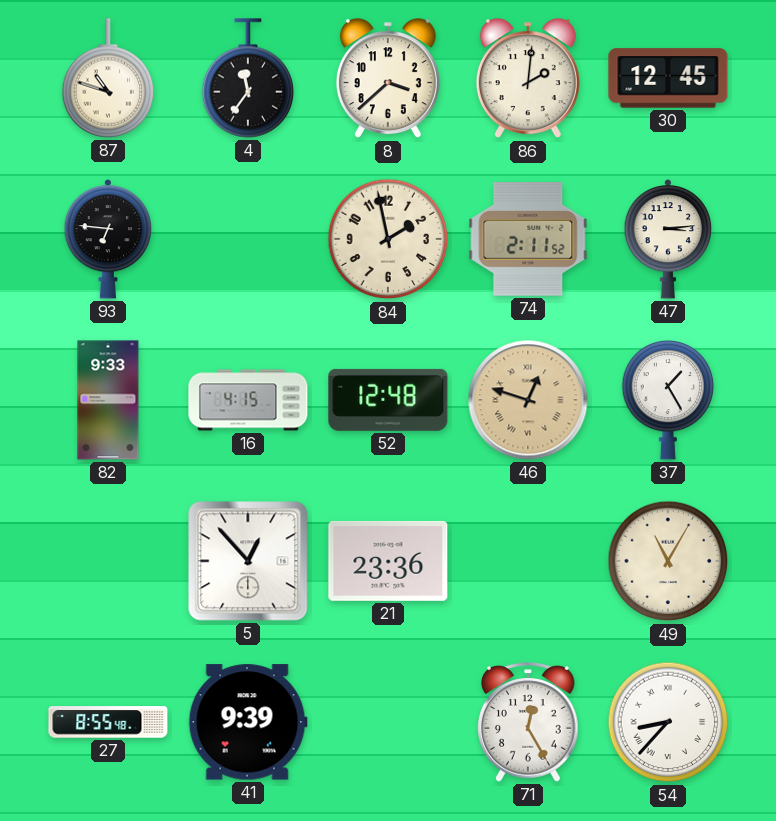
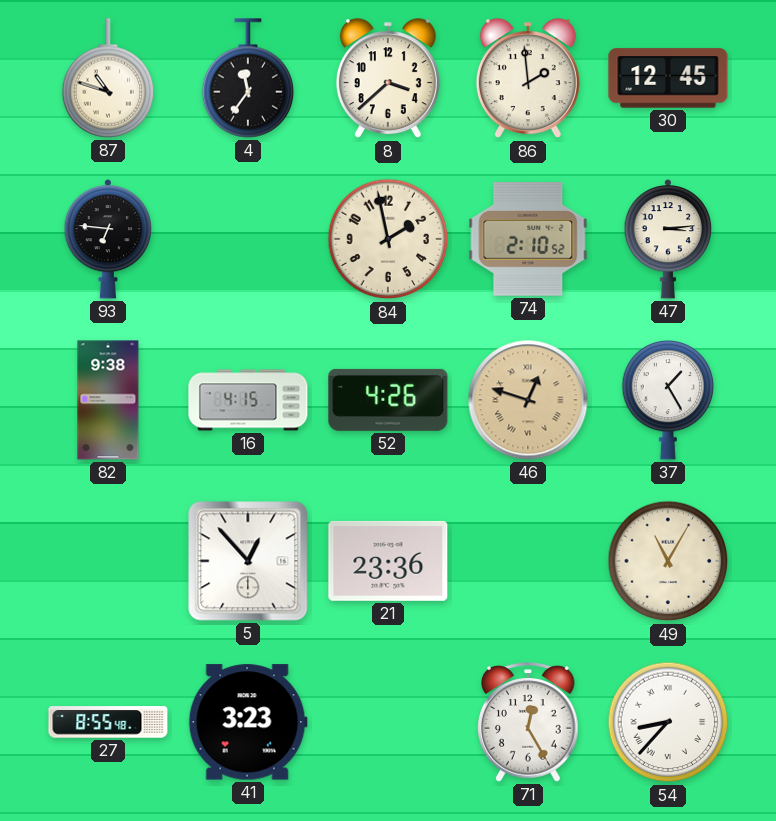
86: 2:01 -> 1:59 (528, 79)
74: 2:11 -> 2:10 (528, 240)
82: 9:33 -> 9:38 (108, 400)
52: 12:48 -> 4:26 (388, 400)
41: 9:39 -> 3:23 (248, 722)
